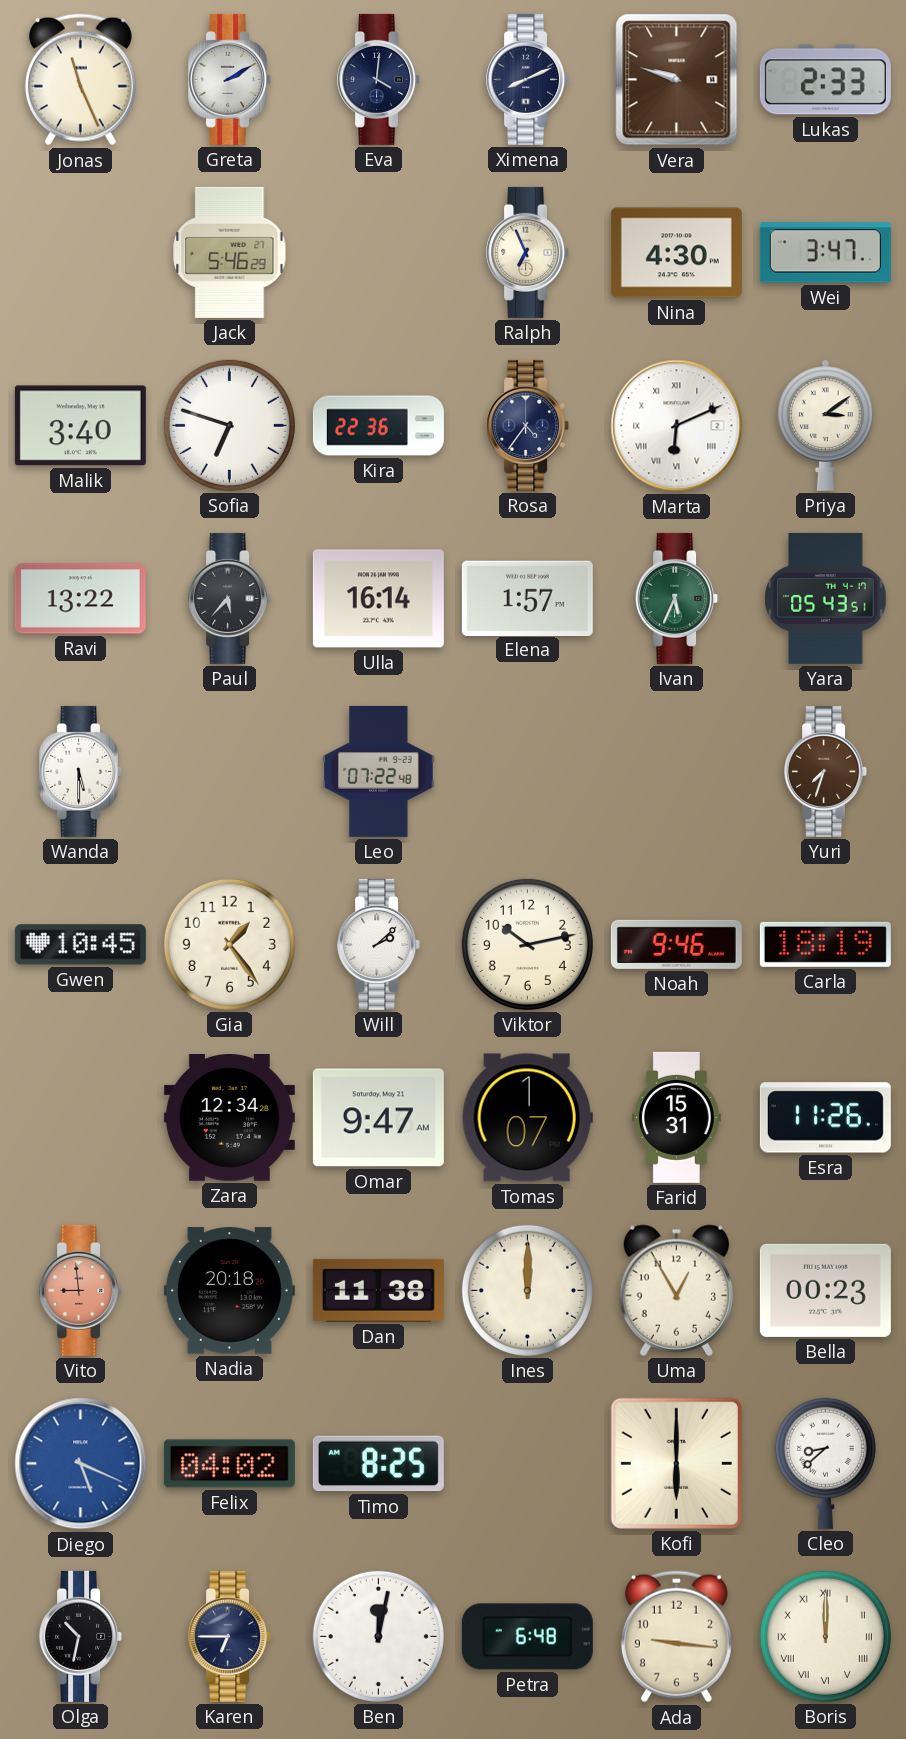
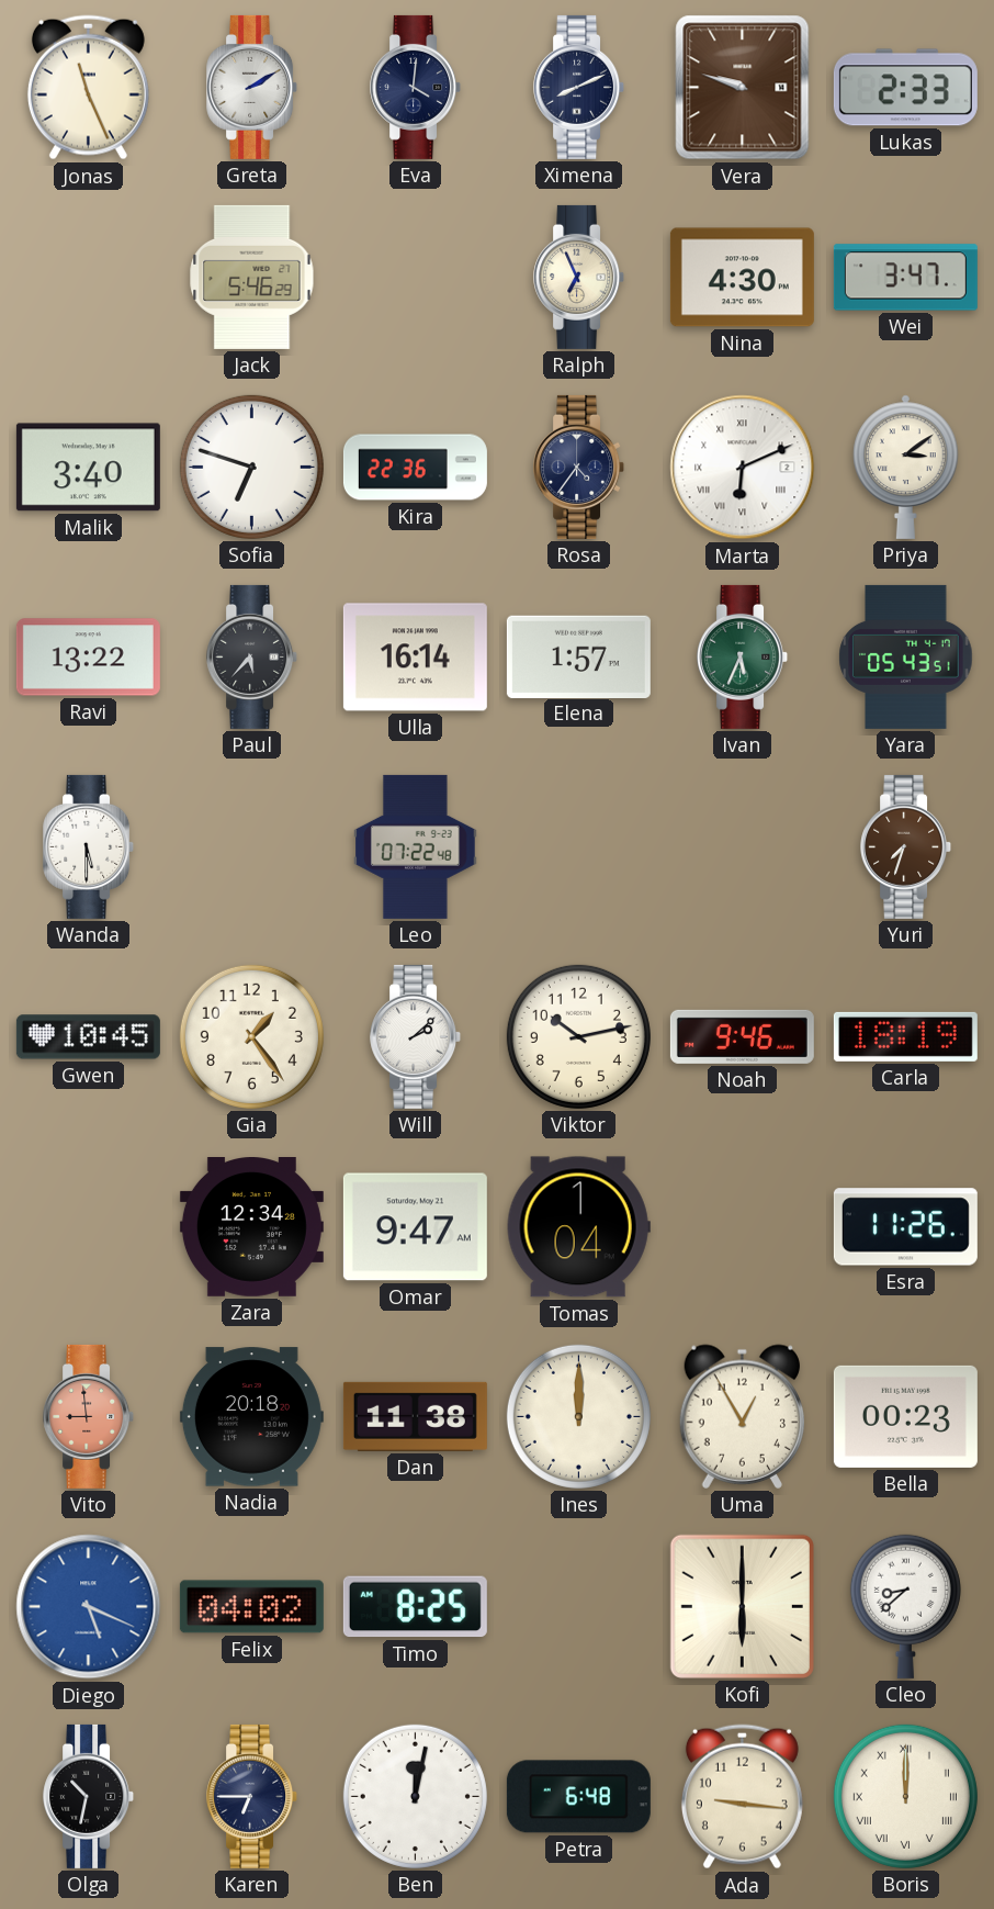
Tomas: 1:07 -> 1:04 (578, 1227)
Farid: 15:31 -> none (676, 1117)
